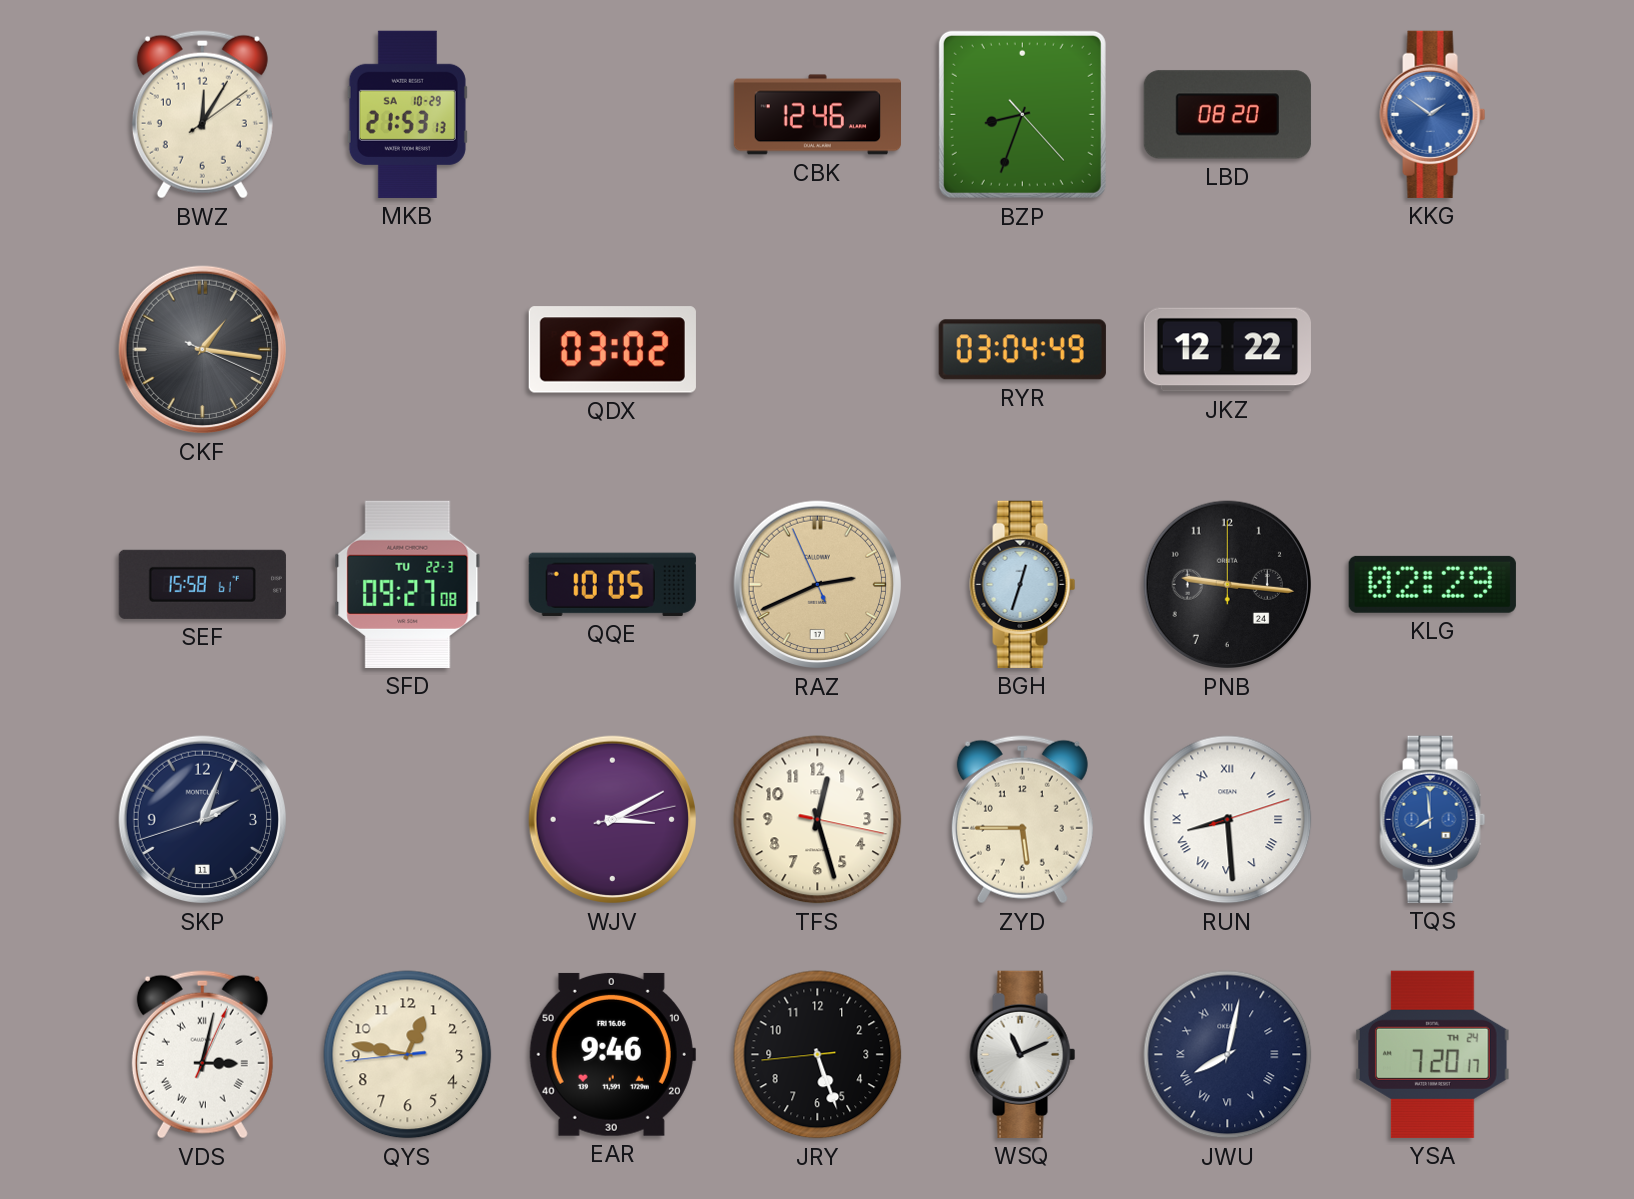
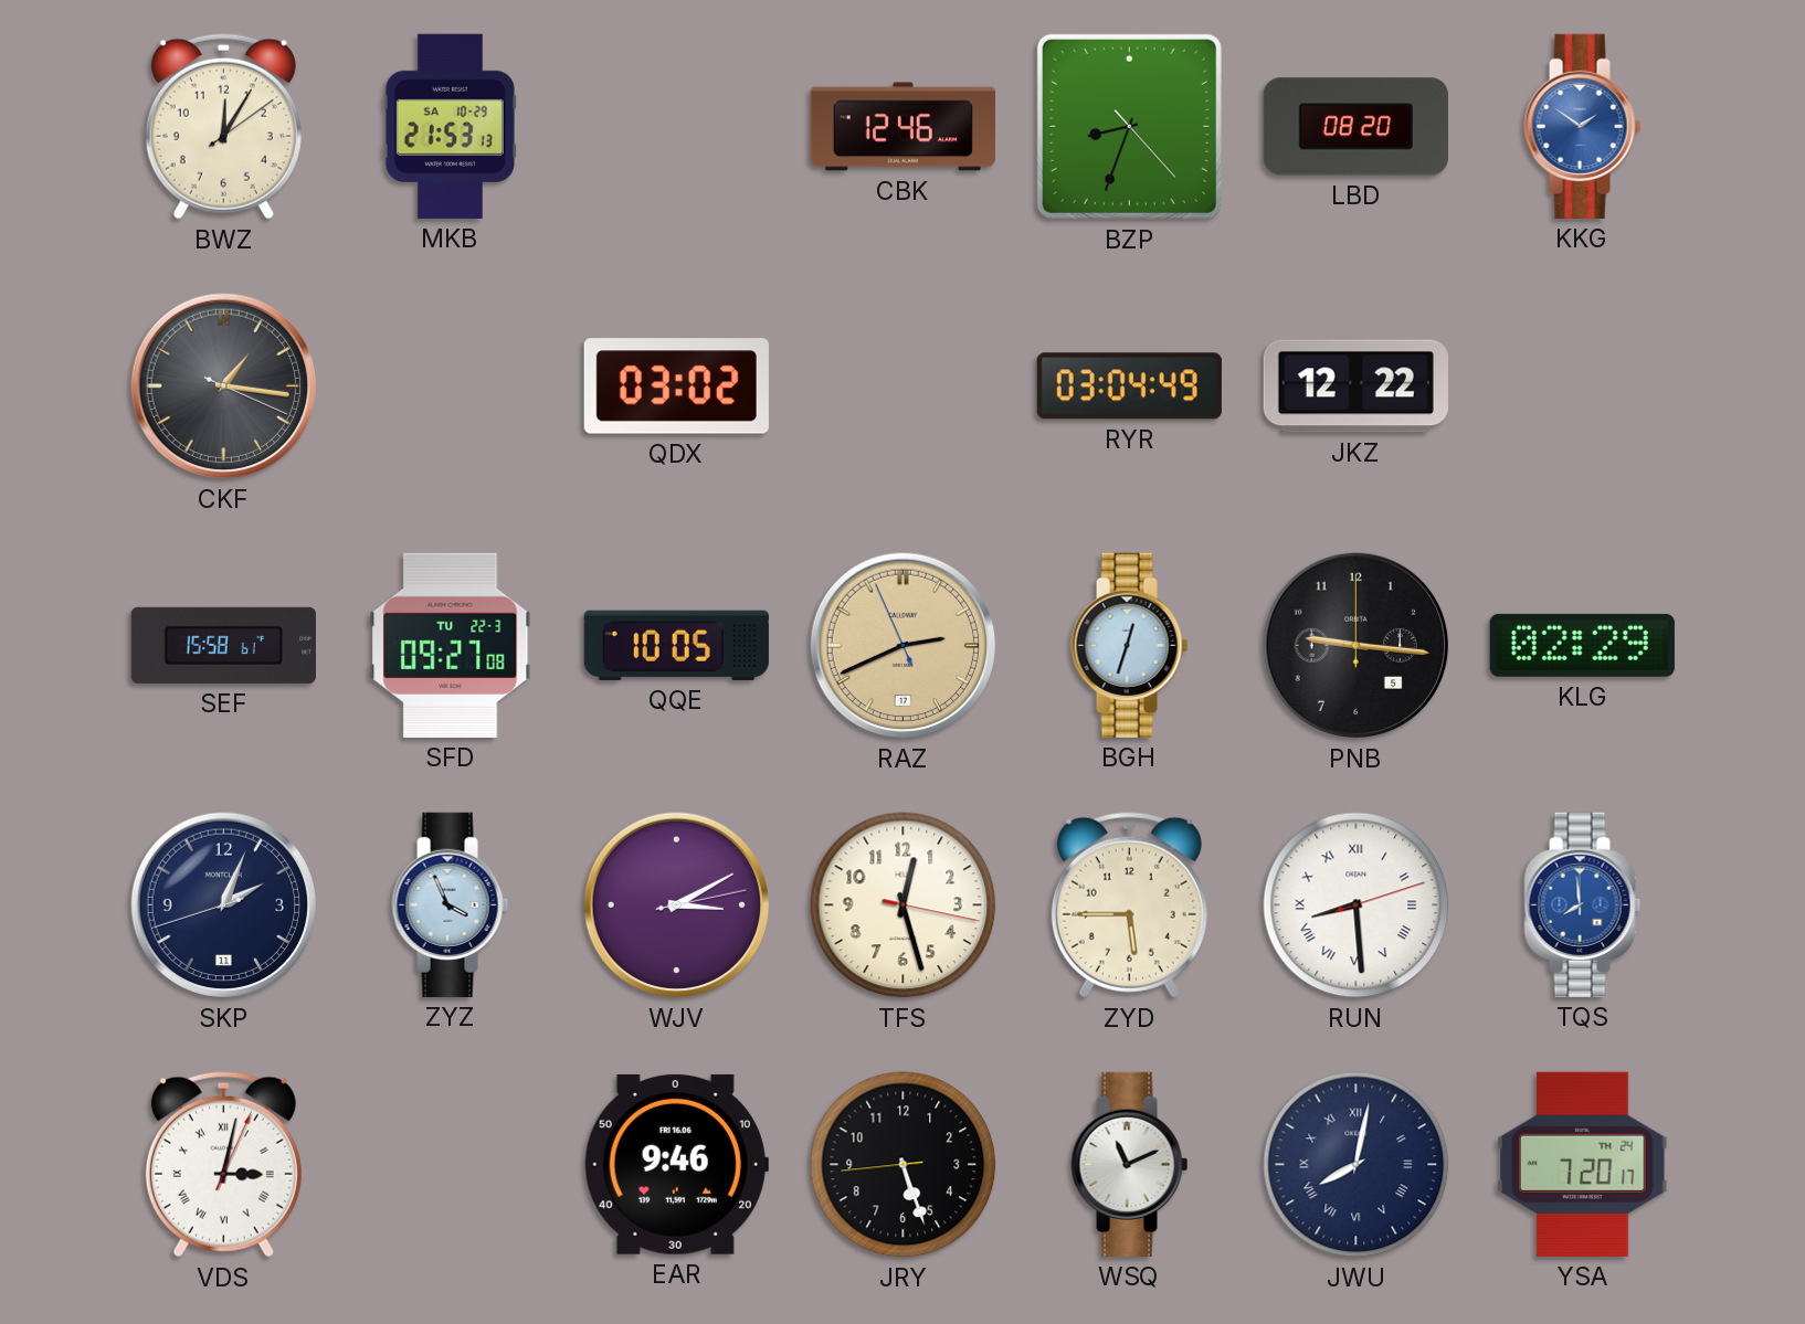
PNB date: 24 -> 5 (1357, 646)
ZYZ: none -> 3:56 (451, 904)
QYS: 12:46 -> none (408, 1055)
